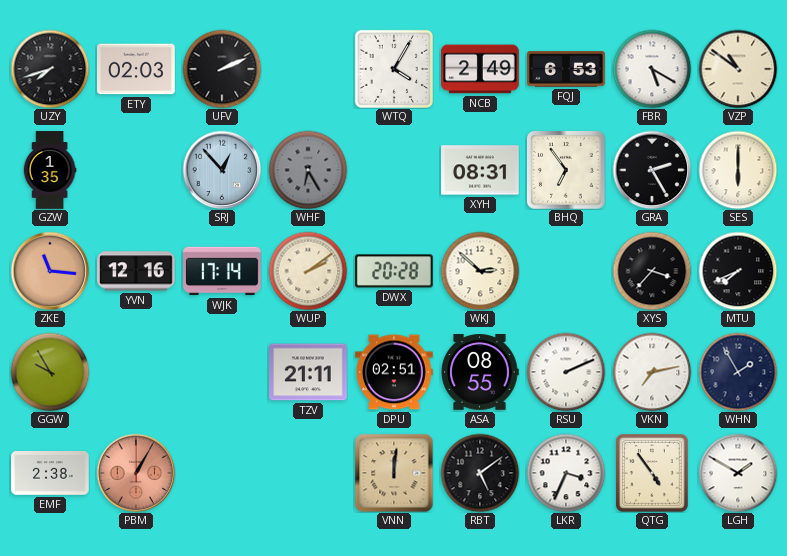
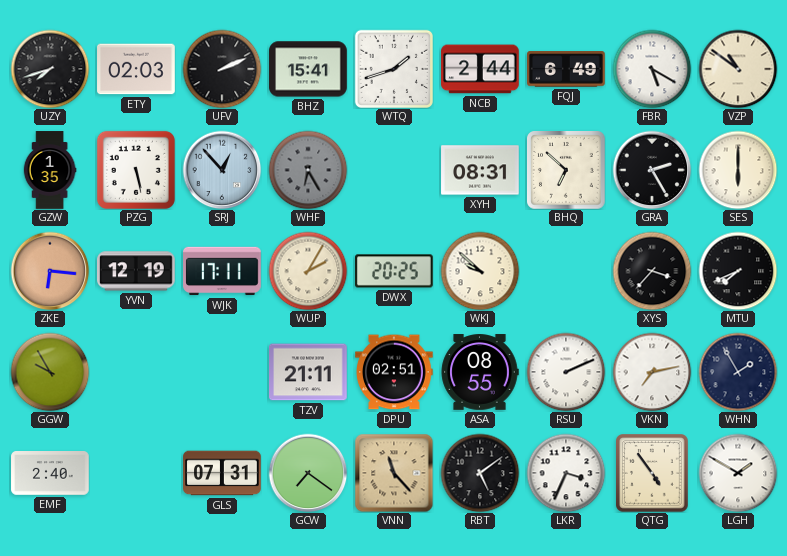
BHZ: none -> 15:41 (308, 69)
WTQ: 4:05 -> 1:42 (393, 68)
NCB: 2:49 -> 2:44 (480, 69)
FQJ: 6:53 -> 6:49 (566, 69)
PZG: none -> 5:28 (136, 170)
BHQ: 6:54 -> 6:52 (567, 171)
ZKE: 11:16 -> 6:16 (50, 271)
YVN: 12:16 -> 12:19 (137, 271)
WJK: 17:14 -> 17:11 (222, 271)
WUP: 2:09 -> 2:05 (308, 271)
DWX: 20:28 -> 20:25 (395, 271)
WKJ: 2:52 -> 9:52 (480, 271)
EMF: 2:38 -> 2:40 (50, 474)
PBM: 1:05 -> none (136, 473)
GLS: none -> 07:31 (222, 473)
GCW: none -> 7:21 (308, 473)
VNN: 12:01 -> 11:23 (394, 473)
